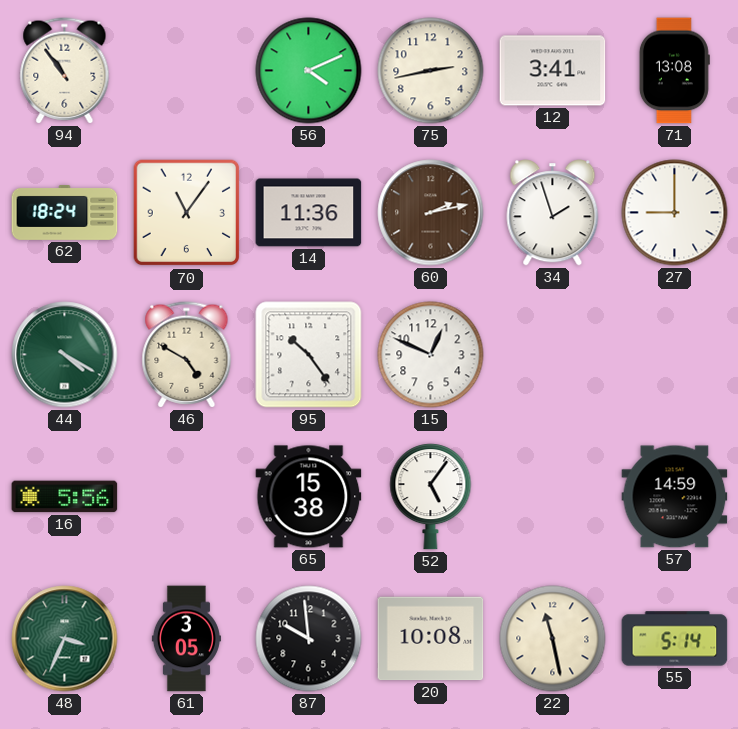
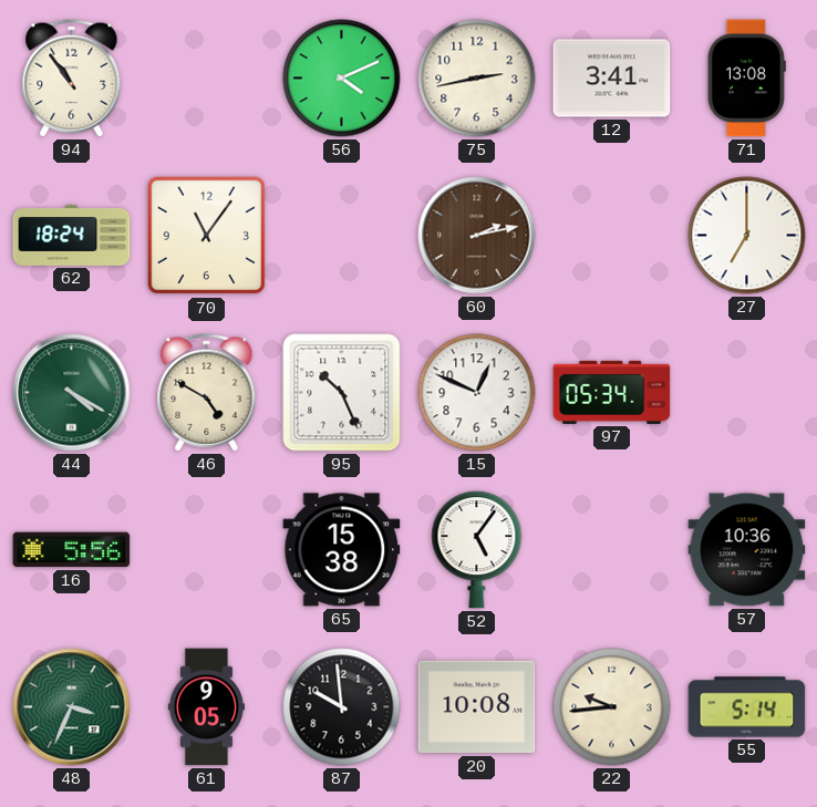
14: 11:36 -> none (309, 213)
34: 1:57 -> none (553, 213)
27: 9:00 -> 7:00 (747, 236)
95: 10:24 -> 10:26 (342, 393)
97: none -> 05:34 (612, 392)
57: 14:59 -> 10:36 (747, 550)
61: 3:05 -> 9:05 (206, 707)
22: 11:28 -> 9:44 (612, 707)
